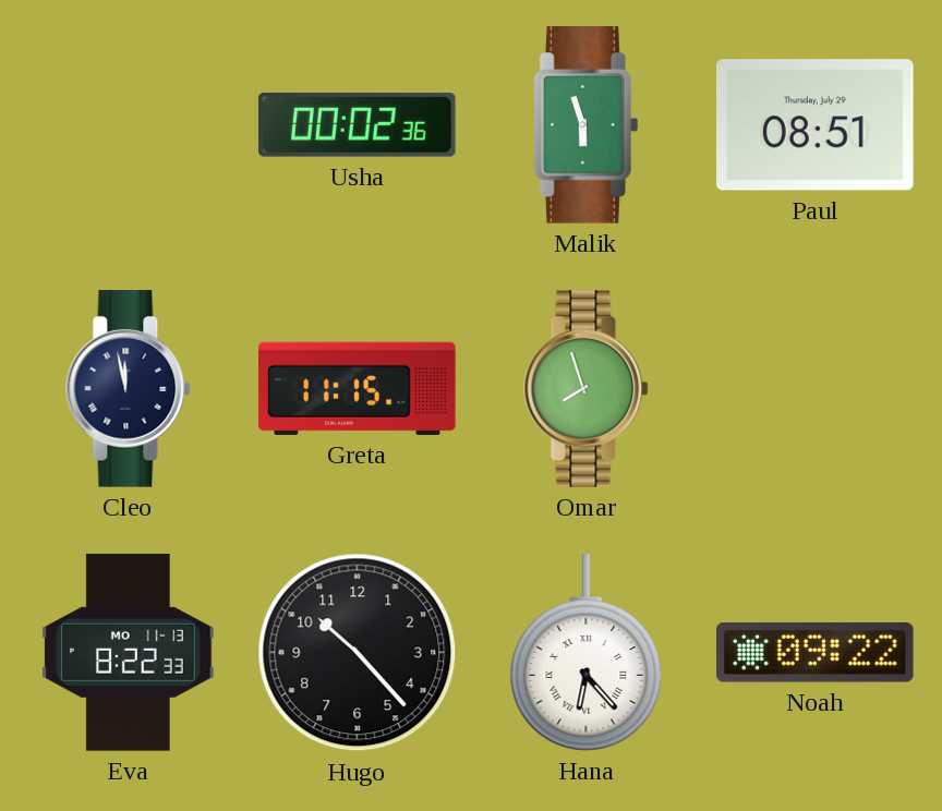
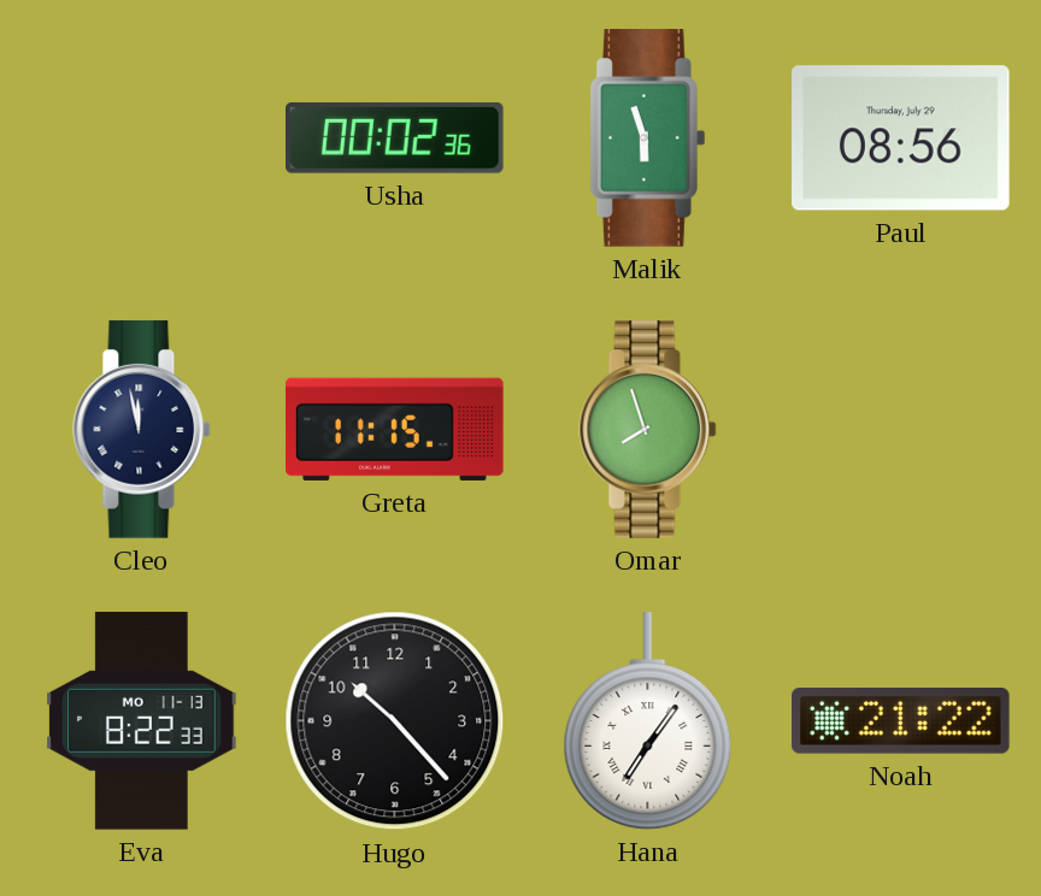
Paul: 08:51 -> 08:56 (901, 138)
Hana: 6:23 -> 7:06 (648, 721)
Noah: 09:22 -> 21:22 (901, 721)
